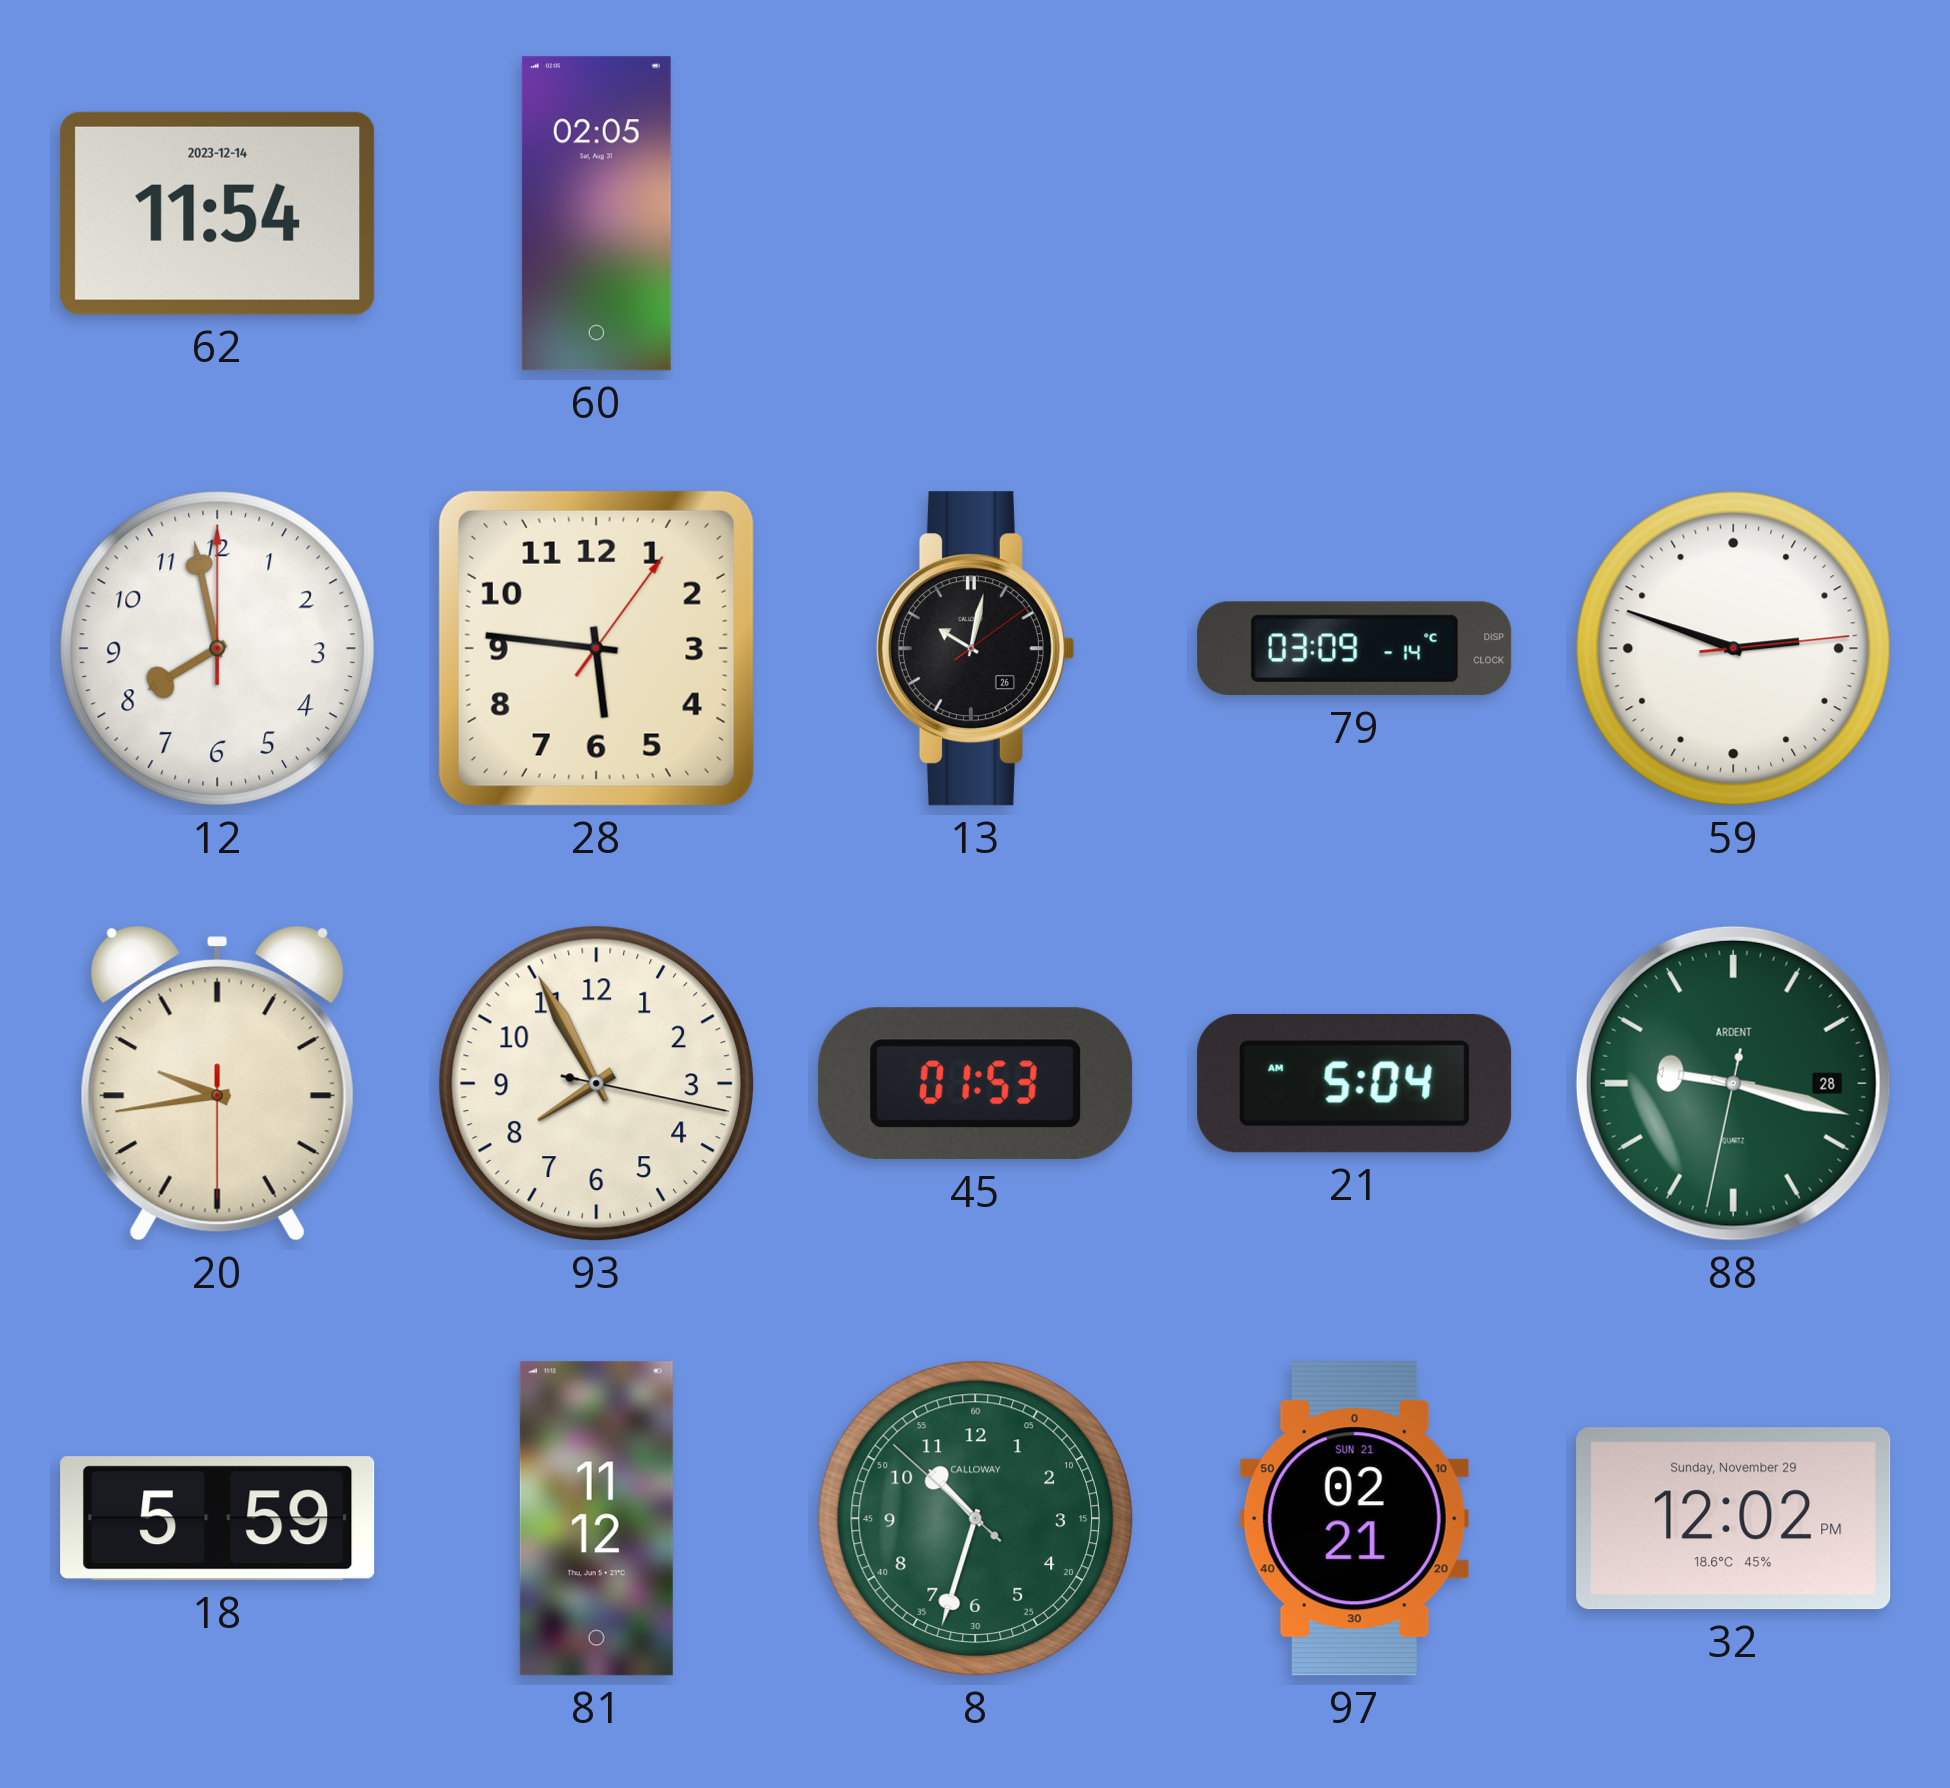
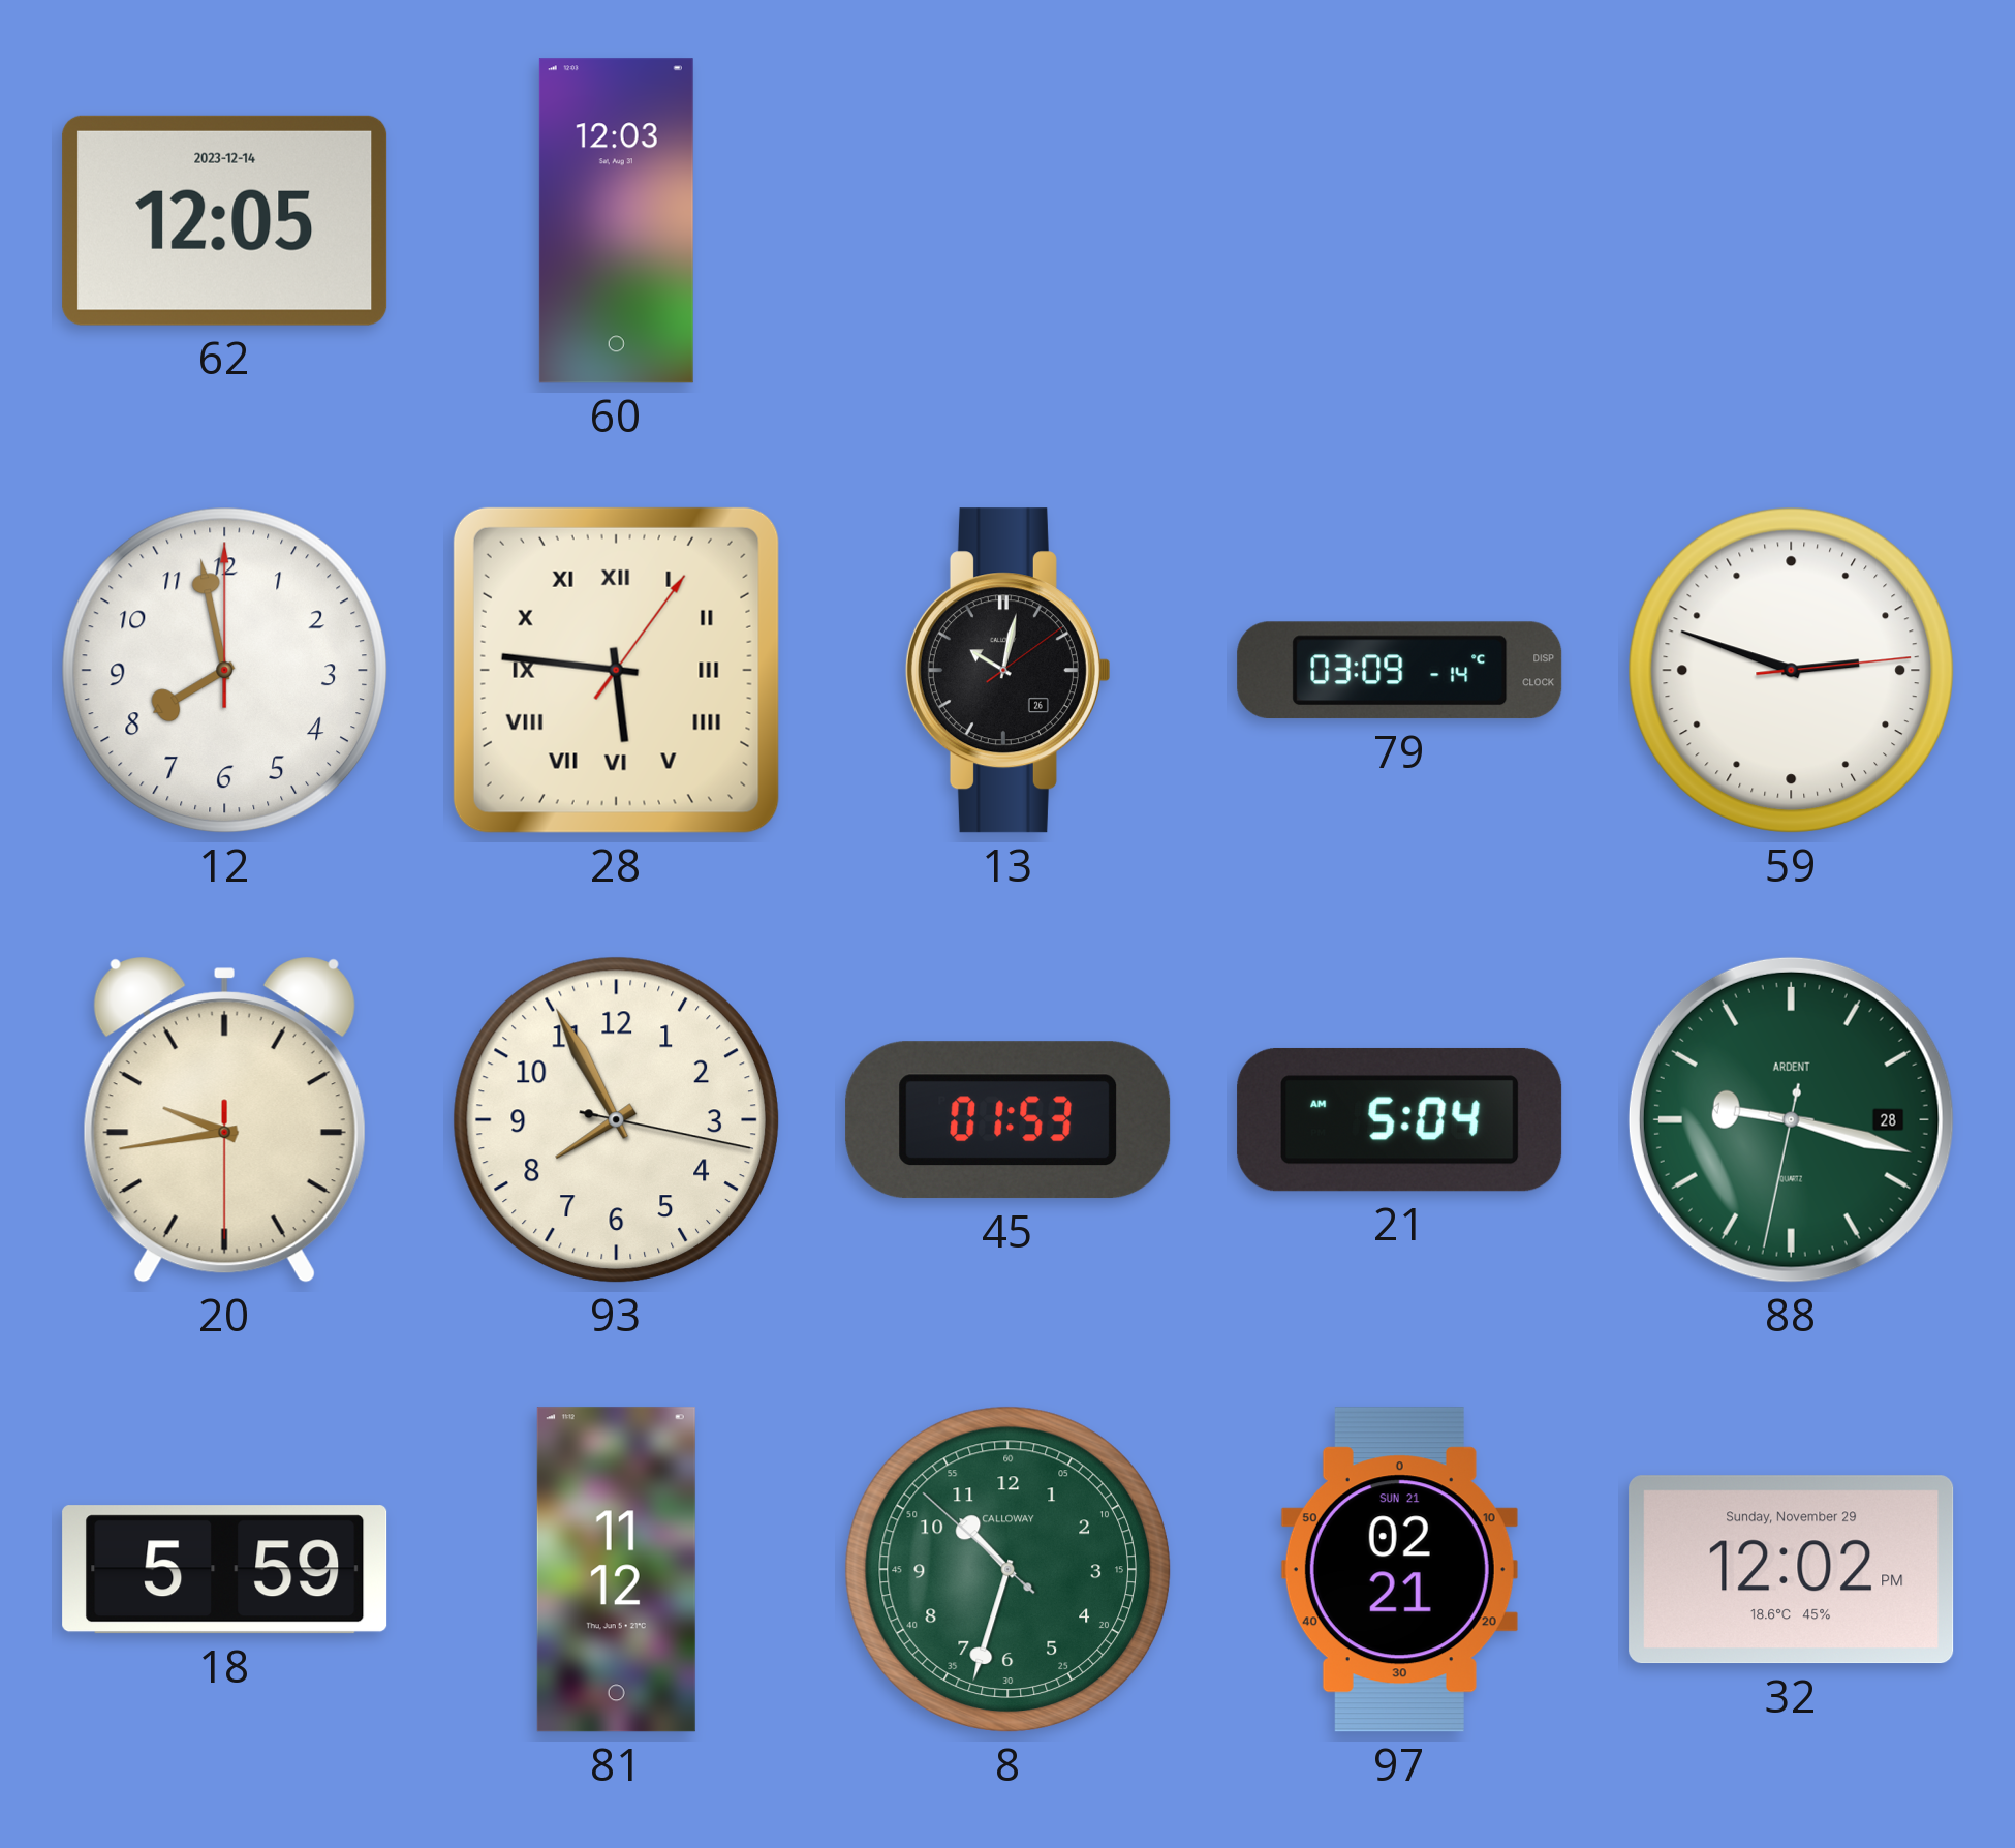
62: 11:54 -> 12:05 (225, 220)
60: 02:05 -> 12:03 (616, 221)
28 numerals: Arabic -> Roman (616, 670)
